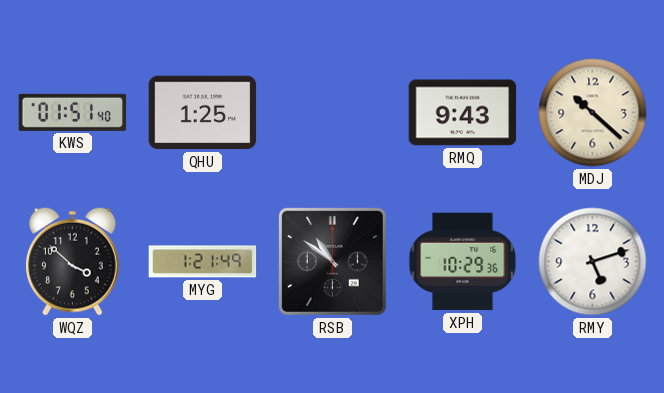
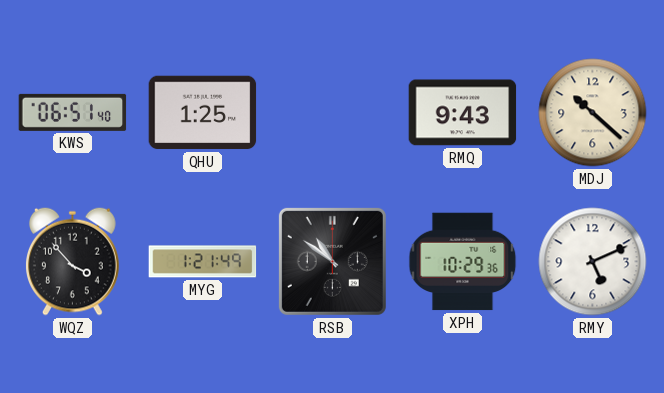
KWS: 01:51 -> 06:51 (73, 112)
WQZ: 3:52 -> 3:53 (73, 261)
RMY: 5:12 -> 5:11 (593, 262)
